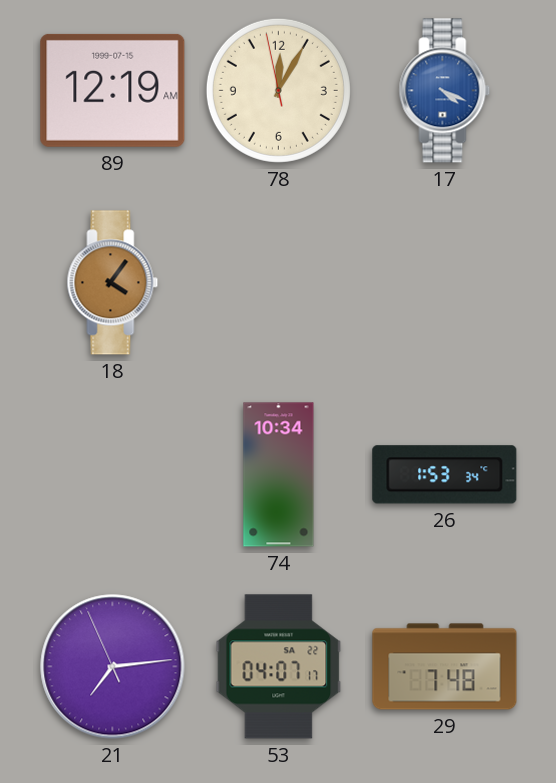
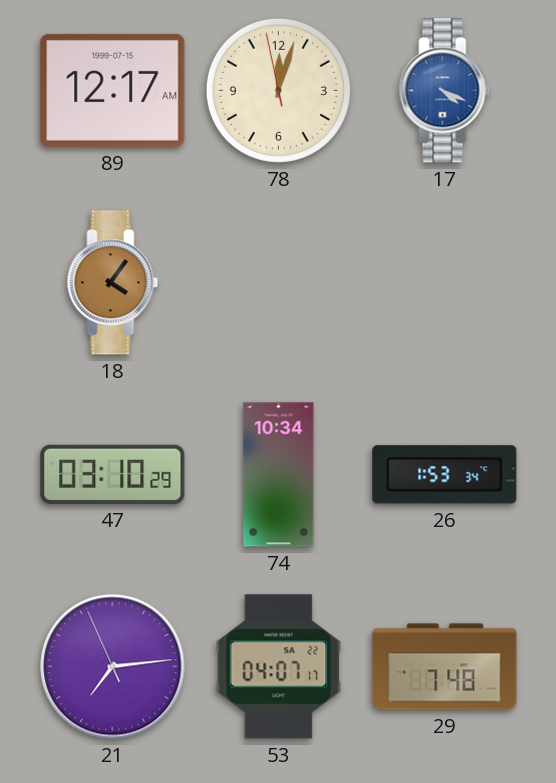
89: 12:19 -> 12:17 (113, 90)
78: 12:04 -> 12:02 (278, 90)
47: none -> 03:10 (113, 474)
